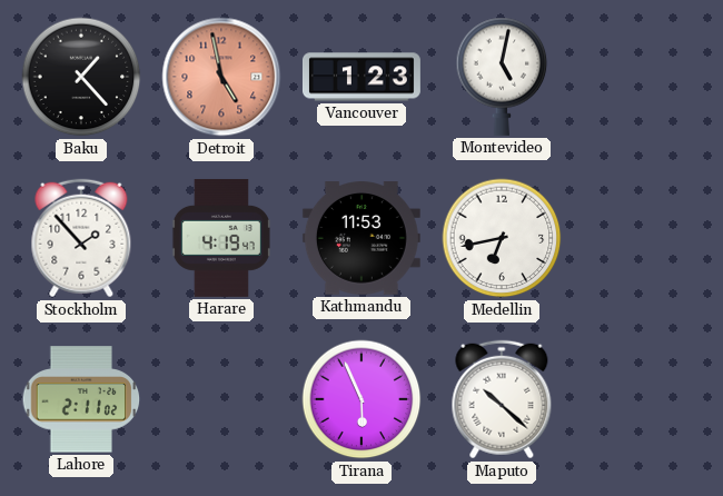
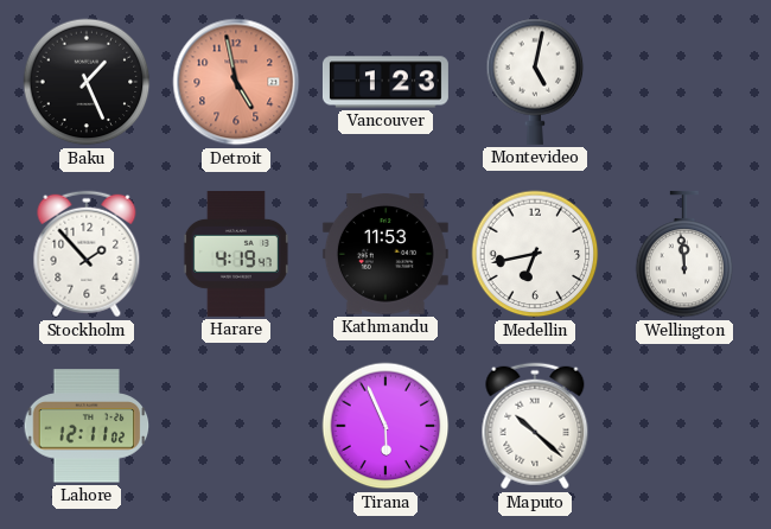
Baku: 1:23 -> 1:26 (87, 82)
Wellington: none -> 11:59 (684, 254)
Lahore: 2:11 -> 12:11 (87, 426)
